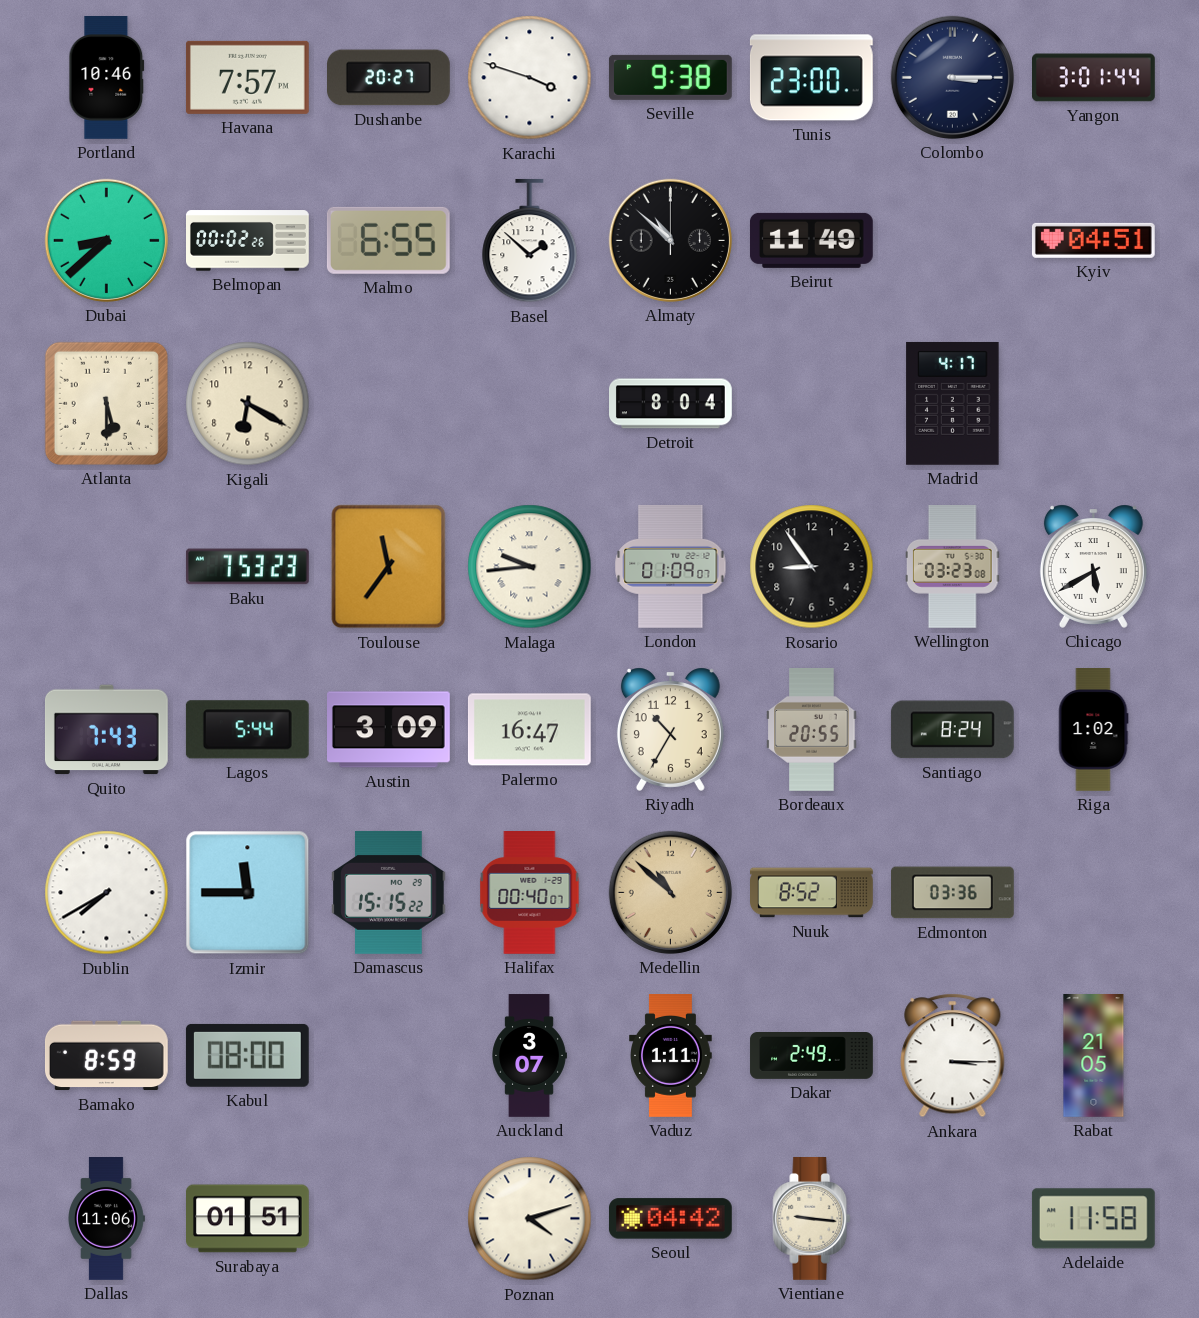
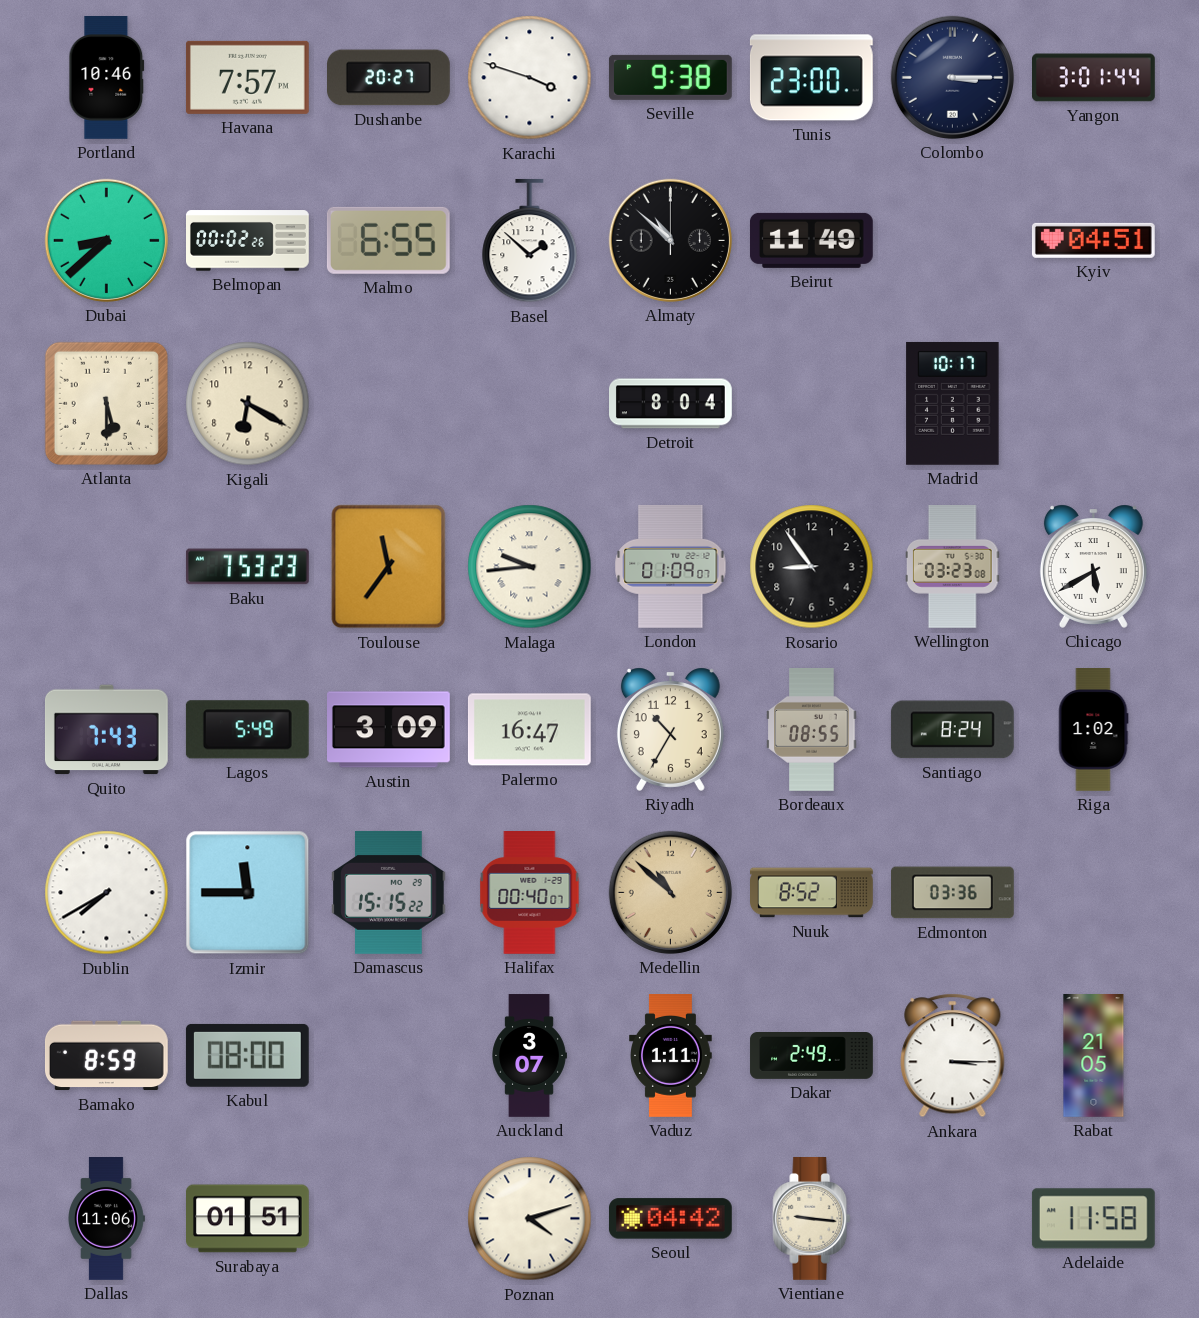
Madrid: 4:17 -> 10:17 (953, 403)
Lagos: 5:44 -> 5:49 (247, 730)
Bordeaux: 20:55 -> 08:55 (812, 730)
